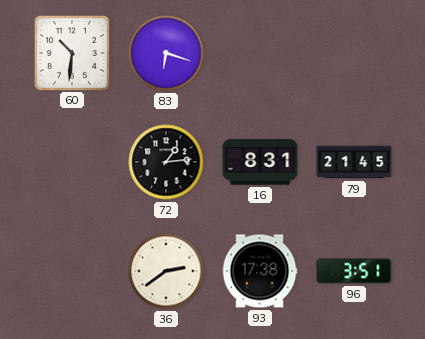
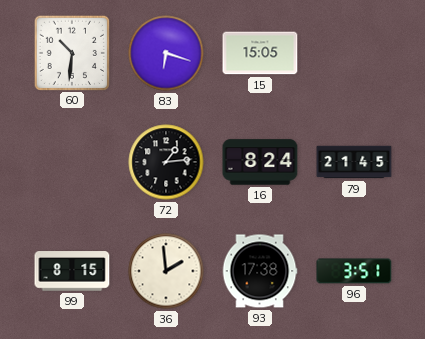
15: none -> 15:05 (260, 53)
16: 8:31 -> 8:24 (260, 162)
99: none -> 8:15 (72, 271)
36: 2:39 -> 1:59 (166, 271)
